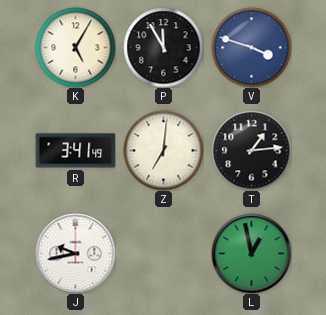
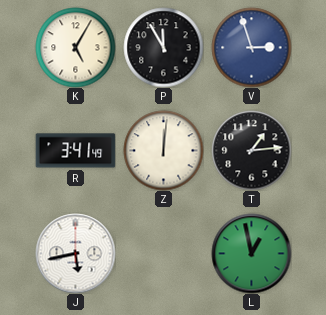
V: 3:48 -> 2:57 (251, 47)
Z: 7:01 -> 12:01 (163, 150)
J: 9:43 -> 5:43 (75, 253)
